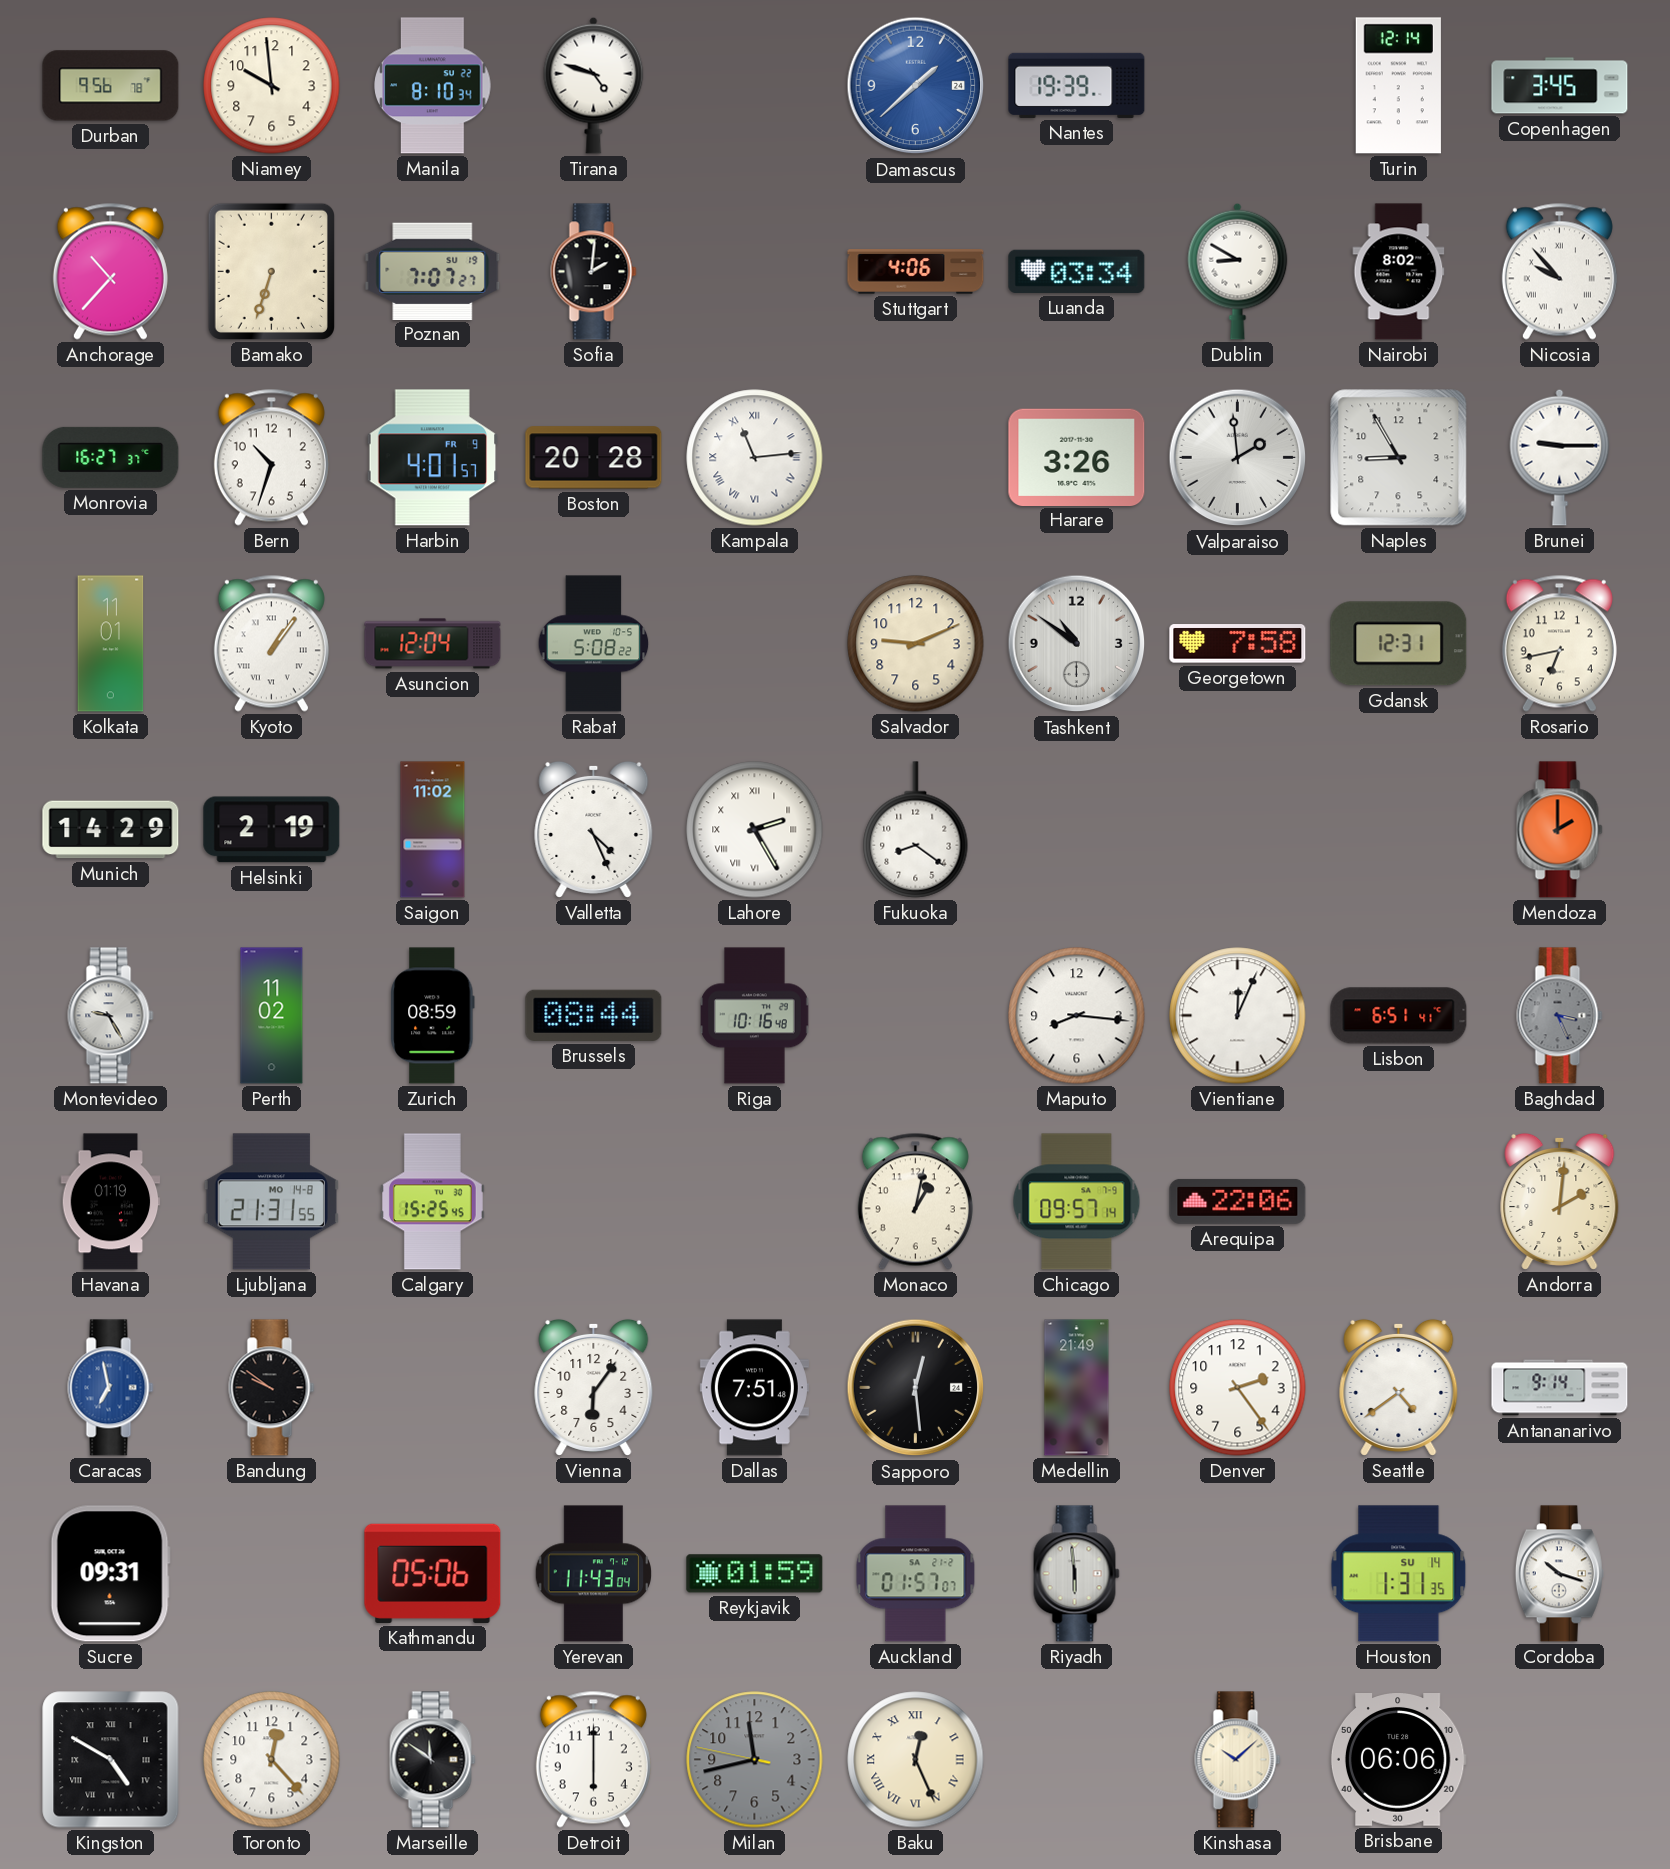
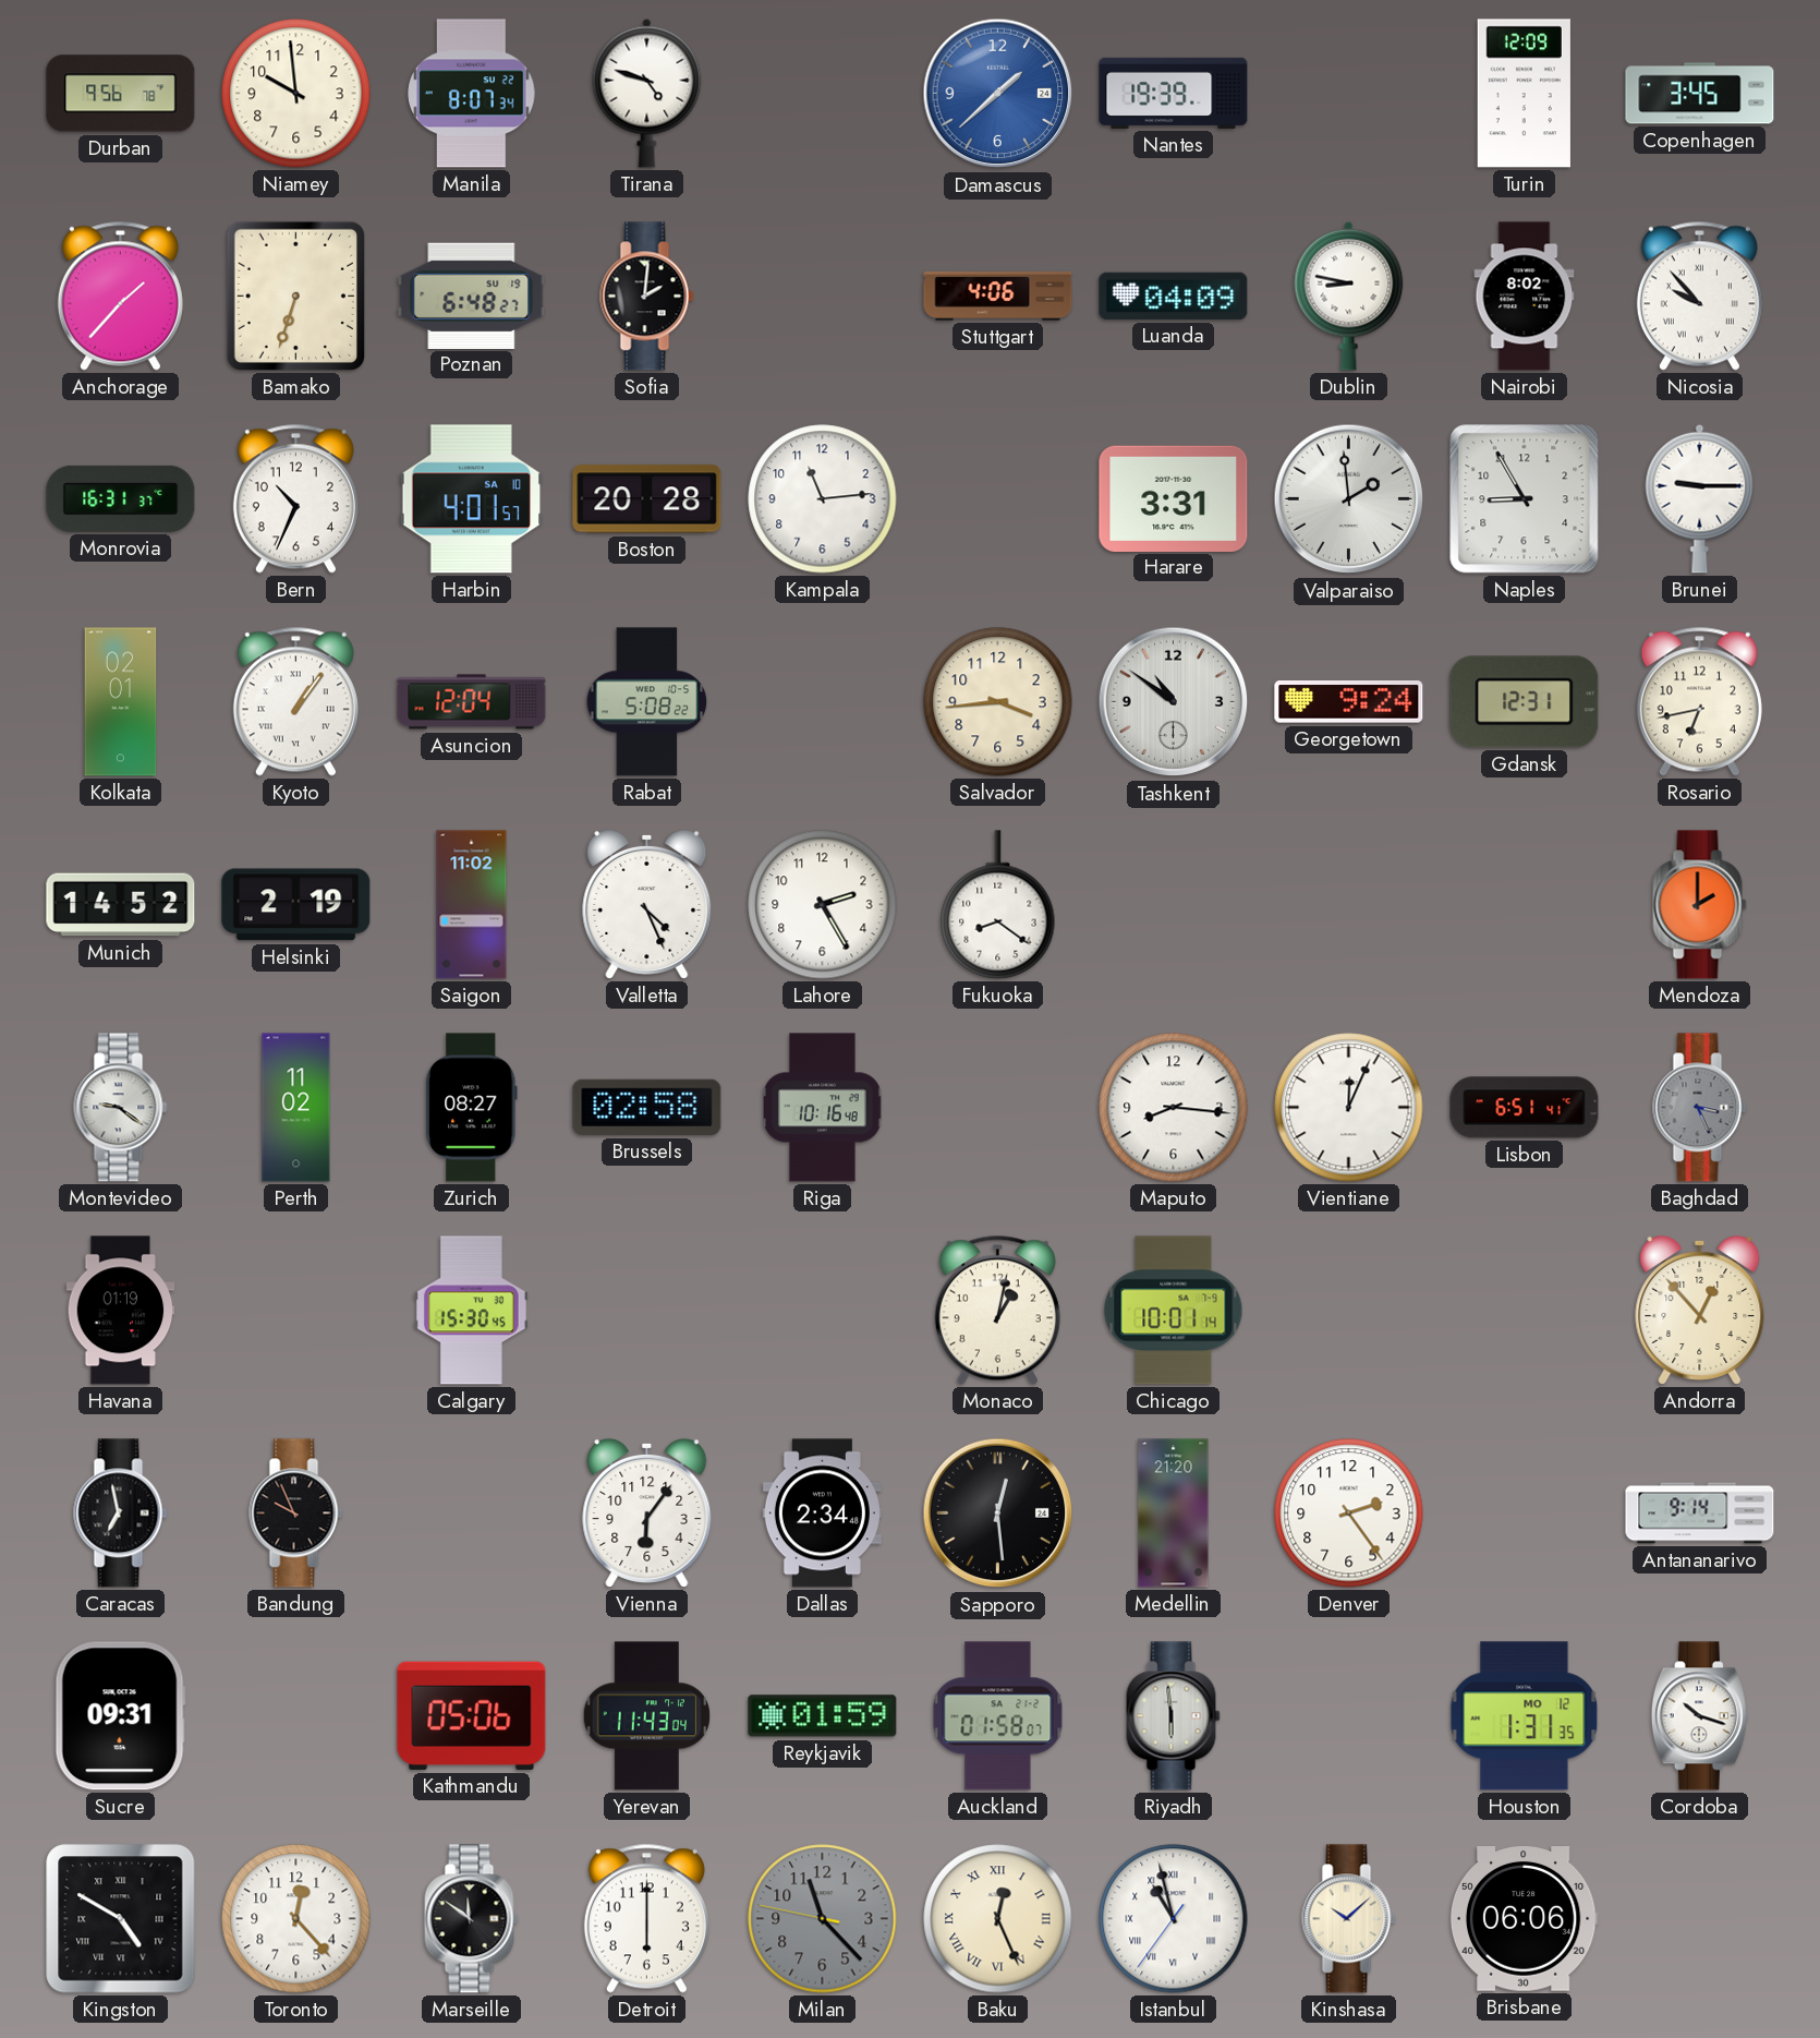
Manila: 8:10 -> 8:07 (472, 94)
Turin: 12:14 -> 12:09 (1524, 94)
Anchorage: 10:37 -> 1:37 (120, 296)
Poznan: 7:07 -> 6:48 (472, 296)
Luanda: 03:34 -> 04:09 (1174, 296)
Dublin: 8:50 -> 8:47 (1349, 296)
Monrovia: 16:27 -> 16:31 (121, 498)
Bern: 10:33 -> 10:34 (295, 498)
Harbin date: FR 9 -> SA 10 (472, 499)
Kampala numerals: Roman -> Arabic (823, 499)
Harare: 3:26 -> 3:31 (1174, 498)
Kolkata: 11:01 -> 02:01 (121, 702)
Salvador: 9:11 -> 3:44 (998, 702)
Georgetown: 7:58 -> 9:24 (1349, 702)
Munich: 14:29 -> 14:52 (121, 905)
Lahore numerals: Roman -> Arabic (823, 905)
Montevideo: 9:25 -> 9:21 (121, 1108)
Zurich: 08:59 -> 08:27 (472, 1108)
Brussels: 08:44 -> 02:58 (647, 1107)
Ljubljana: 21:31 -> none (271, 1202)
Calgary: 15:25 -> 15:30 (471, 1311)
Chicago: 09:57 -> 10:01 (1174, 1311)
Arequipa: 22:06 -> none (1238, 1201)
Andorra: 2:01 -> 12:53 (1700, 1310)
Caracas dial: blue -> black (121, 1514)
Bandung: 9:51 -> 9:56 (296, 1514)
Dallas: 7:51 -> 2:34 (822, 1514)
Medellin: 21:49 -> 21:20 (1174, 1514)
Seattle: 4:39 -> none (1399, 1387)
Auckland: 01:57 -> 01:58 (998, 1716)
Houston date: SU 14 -> MO 12 (1525, 1716)
Milan: 11:42 -> 11:22 (823, 1919)
Istanbul: none -> 10:57 (1174, 1919)
